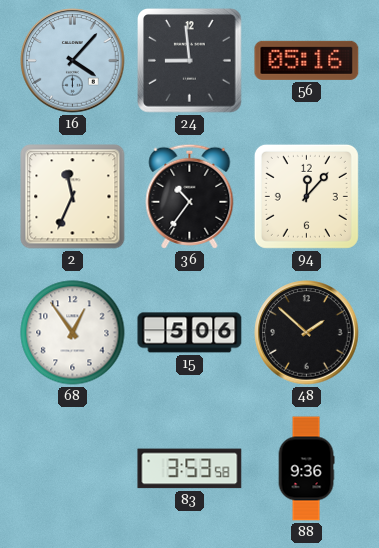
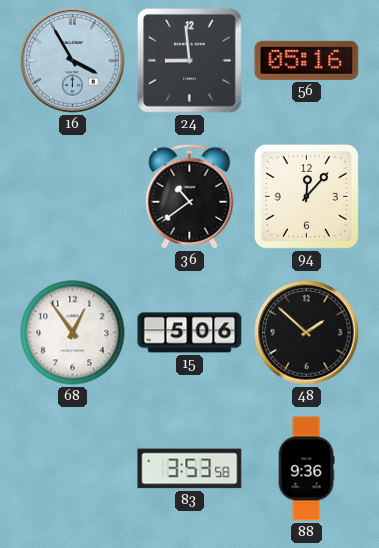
16: 4:07 -> 3:55 (73, 61)
2: 11:34 -> none (73, 197)
36: 10:36 -> 10:39 (190, 196)
